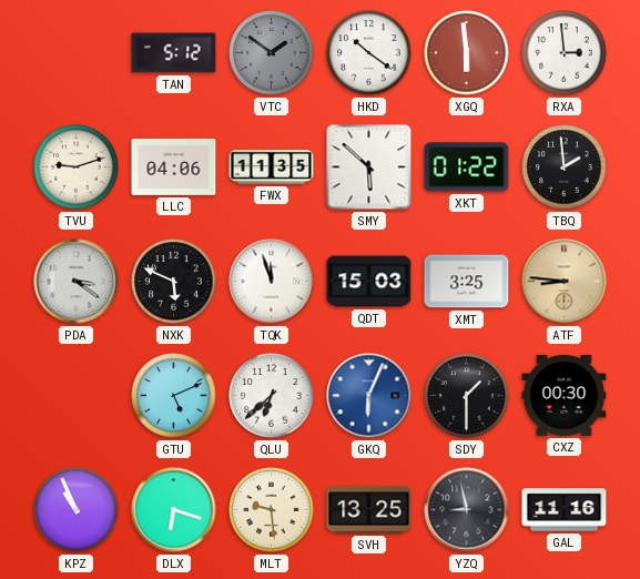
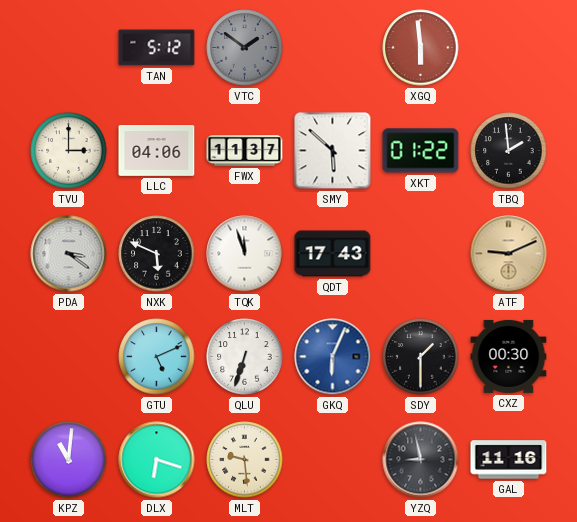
HKD: 10:21 -> none (369, 53)
RXA: 2:59 -> none (565, 53)
TVU: 9:12 -> 3:00 (69, 151)
FWX: 11:35 -> 11:37 (245, 151)
QDT: 15:03 -> 17:43 (333, 254)
XMT: 3:25 -> none (467, 282)
ATF: 8:46 -> 9:11 (509, 254)
QLU: 6:38 -> 6:33 (245, 357)
KPZ: 10:56 -> 11:01 (69, 460)
SVH: 13:25 -> none (369, 510)
